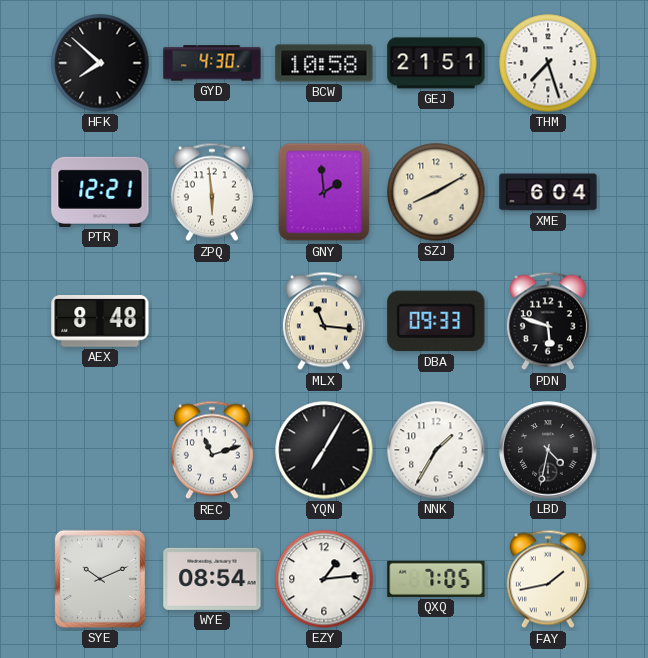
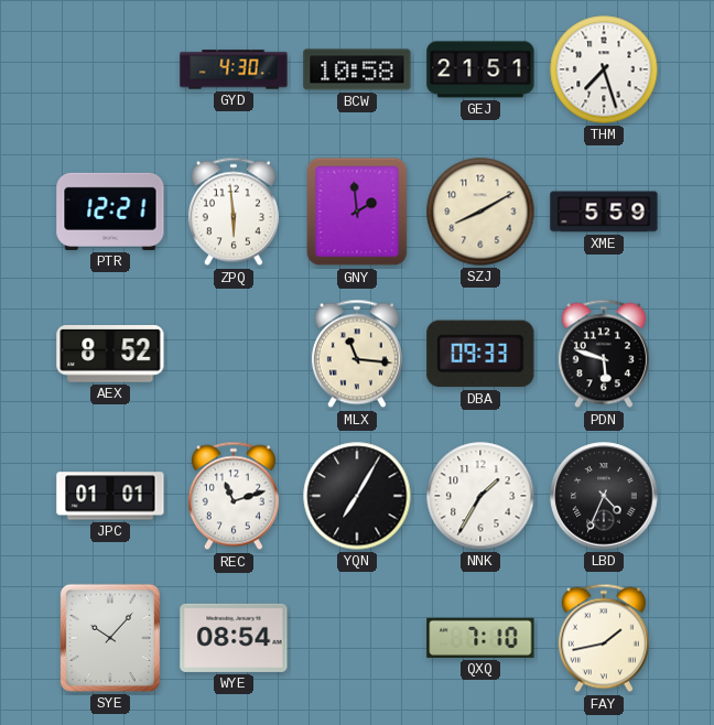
HFK: 7:52 -> none (100, 63)
XME: 6:04 -> 5:59 (604, 212)
AEX: 8:48 -> 8:52 (110, 354)
JPC: none -> 01:01 (110, 496)
LBD: 4:32 -> 4:34 (604, 496)
SYE: 10:11 -> 10:07 (110, 638)
EZY: 1:14 -> none (324, 579)
QXQ: 7:05 -> 7:10 (480, 638)
